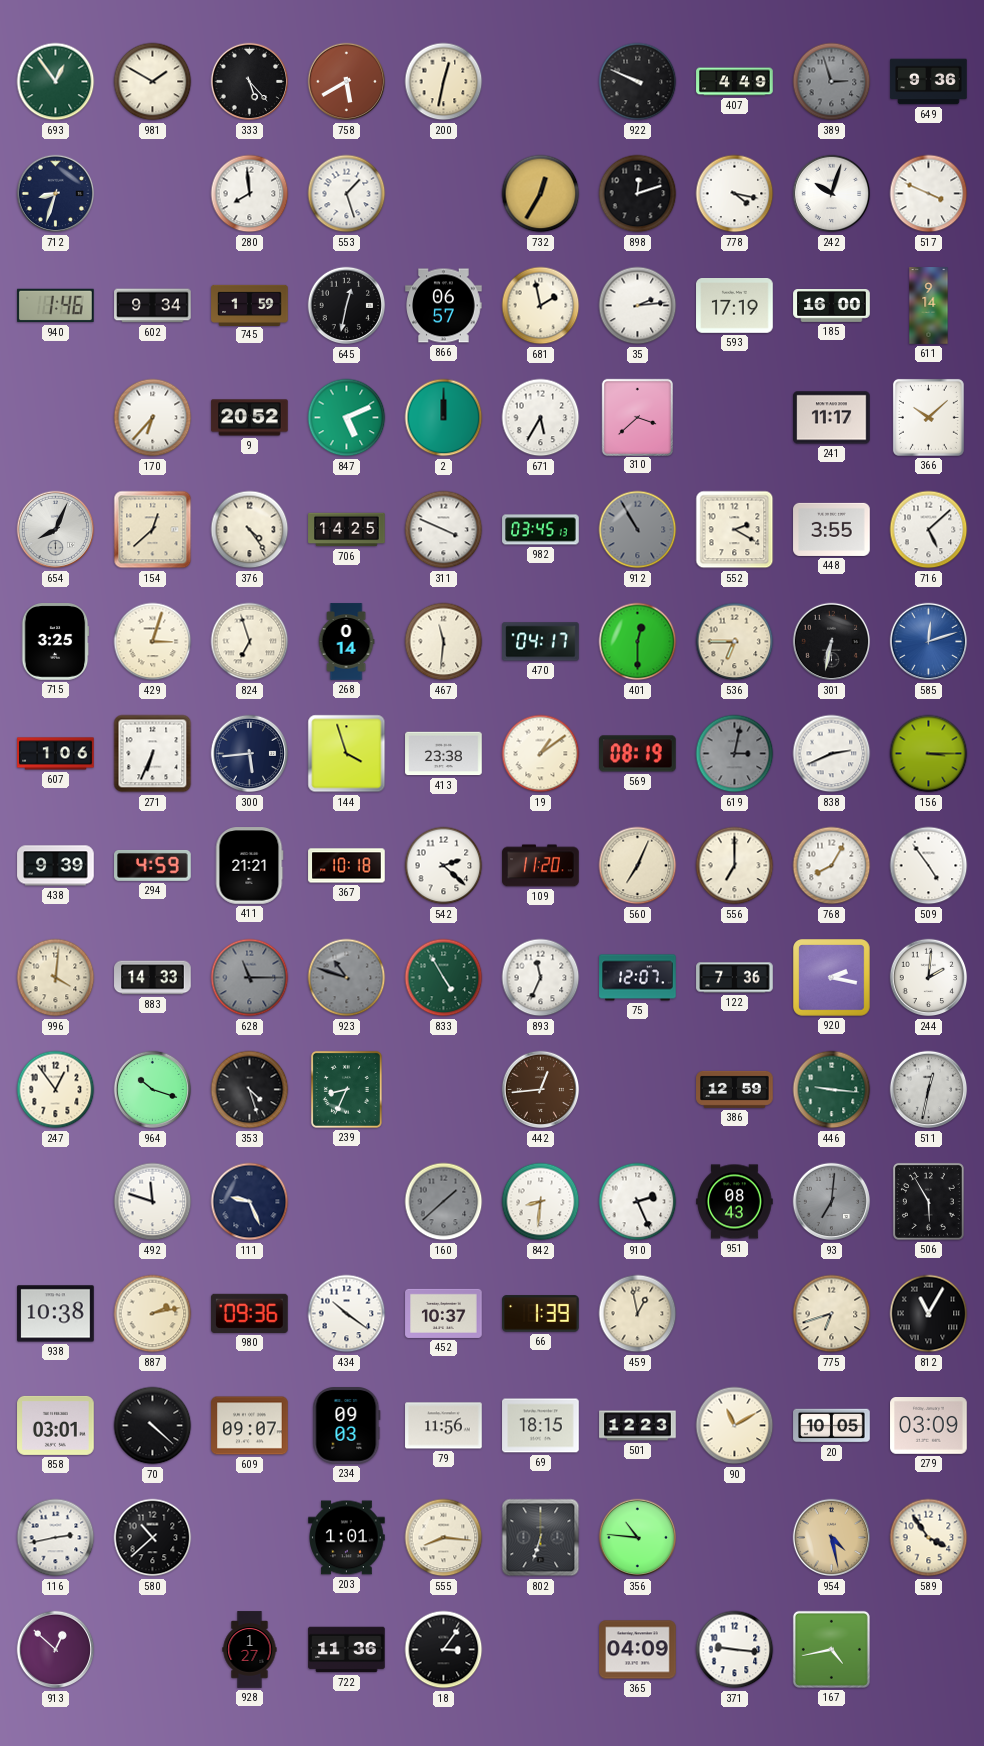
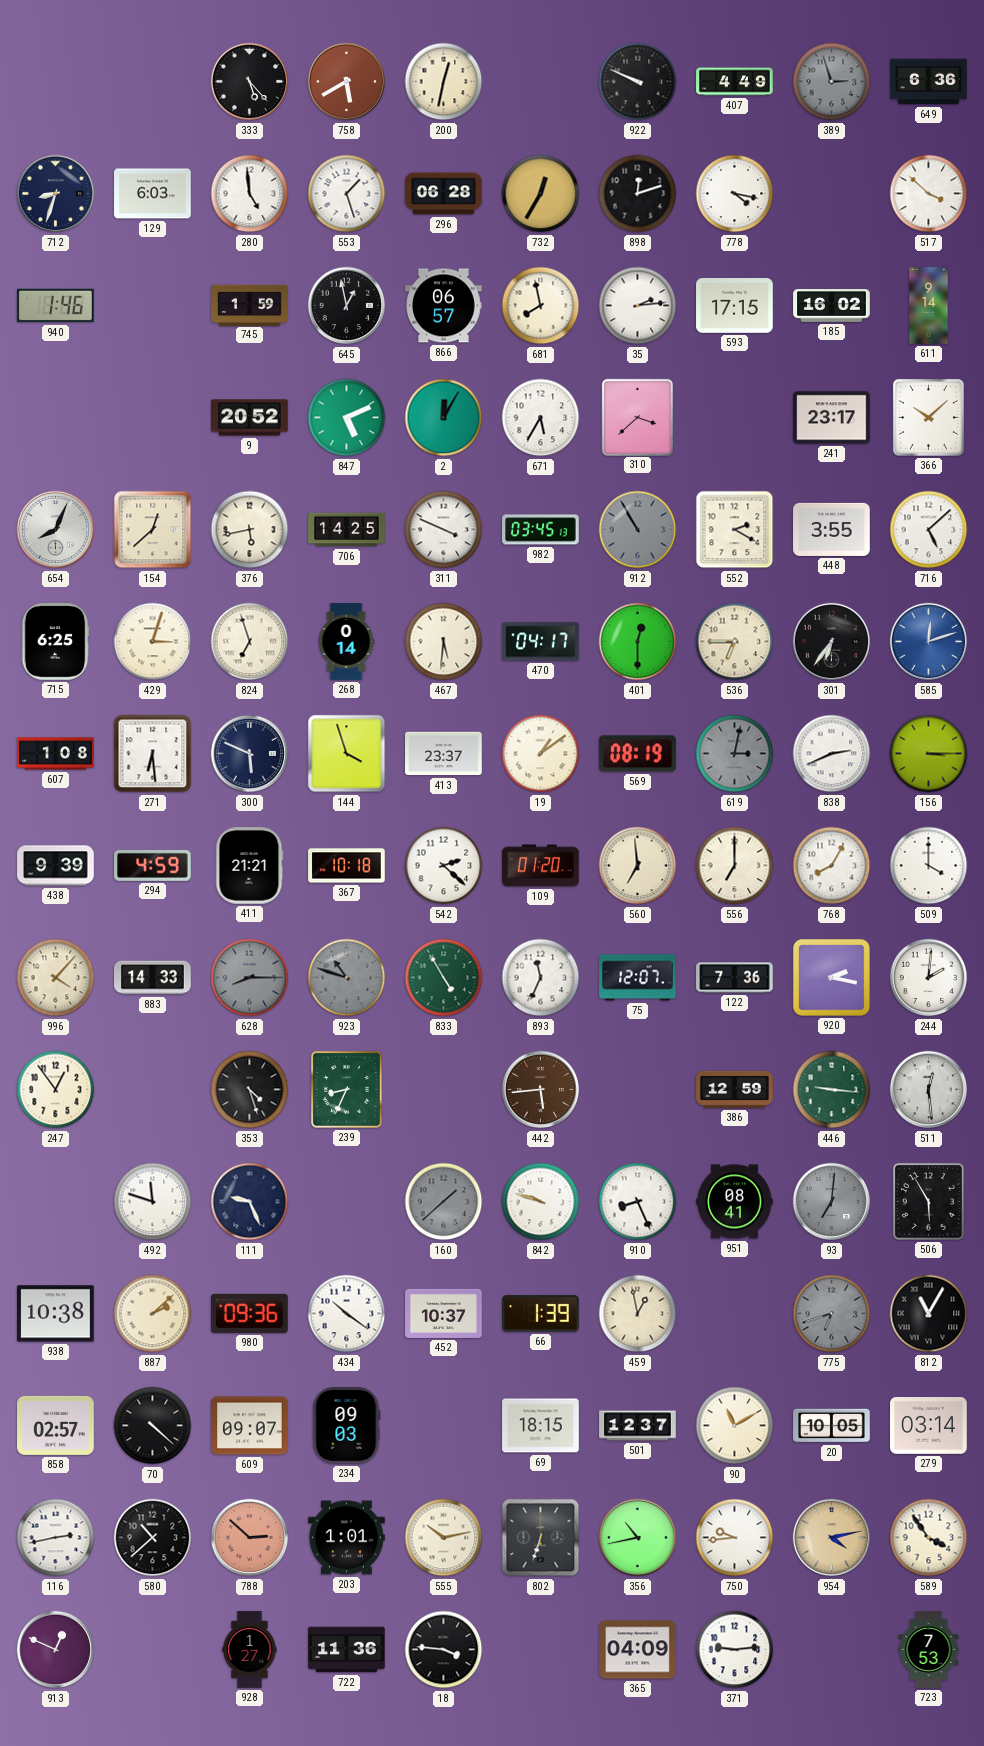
693: 12:54 -> none (56, 82)
981: 1:50 -> none (153, 82)
649: 9:36 -> 6:36 (929, 82)
129: none -> 6:03 (153, 194)
280: 7:59 -> 4:59 (250, 194)
296: none -> 06:28 (444, 194)
242: 10:03 -> none (832, 194)
517: 3:49 -> 3:52 (929, 194)
602: 9:34 -> none (153, 306)
645: 12:32 -> 12:58 (347, 306)
681: 1:58 -> 7:58 (541, 306)
593: 17:19 -> 17:15 (735, 306)
185: 16:00 -> 16:02 (832, 306)
170: 6:37 -> none (153, 418)
2: 12:00 -> 12:05 (444, 418)
241: 11:17 -> 23:17 (832, 418)
376: 4:24 -> 5:43 (250, 530)
715: 3:25 -> 6:25 (55, 642)
467: 11:31 -> 5:31 (444, 642)
301: 6:32 -> 6:36 (832, 642)
607: 1:06 -> 1:08 (56, 754)
271: 6:34 -> 6:29 (153, 754)
300: 5:44 -> 5:49 (250, 754)
413: 23:38 -> 23:37 (444, 754)
109: 11:20 -> 01:20 (541, 866)
560: 7:04 -> 6:59 (638, 866)
509: 4:54 -> 4:00 (929, 866)
996: 4:01 -> 4:07 (56, 978)
628: 11:15 -> 8:15 (250, 978)
964: 10:18 -> none (153, 1090)
442: 12:44 -> 5:44 (541, 1090)
511: 12:32 -> 12:29 (929, 1090)
842: 8:31 -> 9:48 (541, 1202)
910: 2:26 -> 8:26 (638, 1202)
951: 08:43 -> 08:41 (735, 1202)
887: 2:13 -> 2:08 (153, 1314)
775 dial: cream -> grey (832, 1314)
858: 03:01 -> 02:57 (56, 1425)
79: 11:56 -> none (444, 1426)
501: 12:23 -> 12:37 (638, 1426)
279: 03:09 -> 03:14 (929, 1426)
788: none -> 2:52 (250, 1538)
555: 8:16 -> 10:13 (444, 1538)
356: 10:46 -> 10:43 (638, 1538)
750: none -> 9:44 (735, 1538)
954: 4:28 -> 4:13 (832, 1538)
913: 12:52 -> 12:49 (56, 1650)
18: 3:06 -> 3:46 (444, 1650)
371: 9:16 -> 9:14 (735, 1650)
167: 4:43 -> none (831, 1649)
723: none -> 7:53 (929, 1650)
